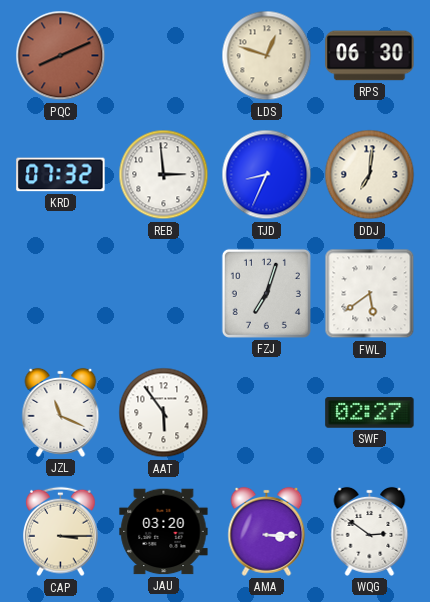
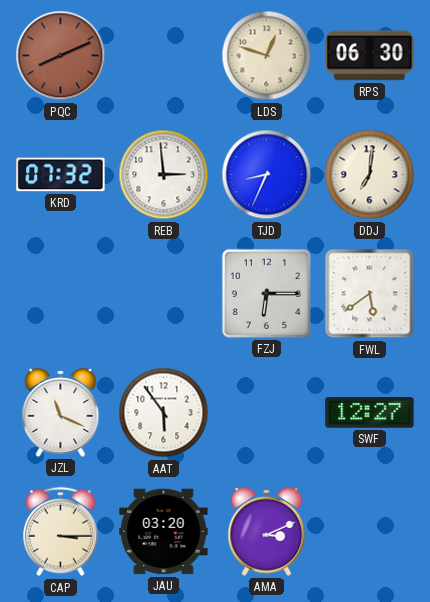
FZJ: 7:03 -> 6:15 (266, 293)
SWF: 02:27 -> 12:27 (370, 413)
AMA: 3:15 -> 3:11 (267, 531)
WQG: 2:51 -> none (370, 531)
